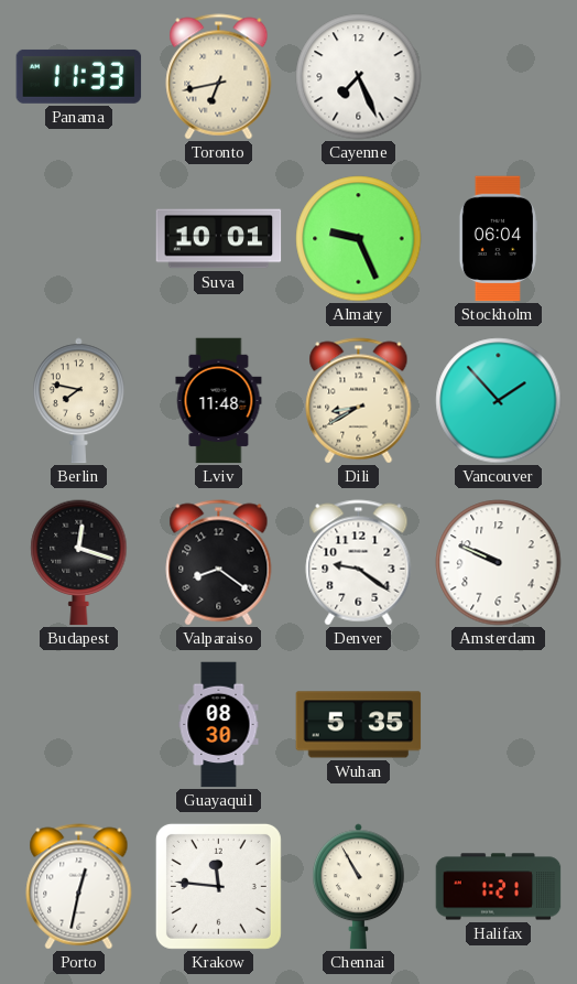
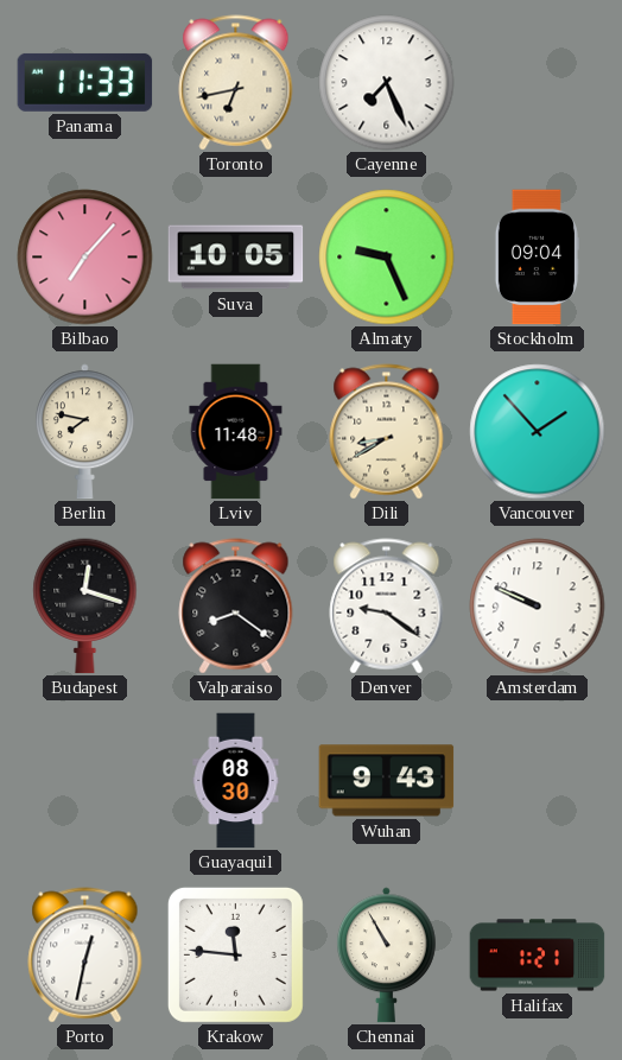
Bilbao: none -> 7:07 (85, 258)
Suva: 10:01 -> 10:05 (236, 258)
Stockholm: 06:04 -> 09:04 (537, 258)
Wuhan: 5:35 -> 9:43 (387, 781)
